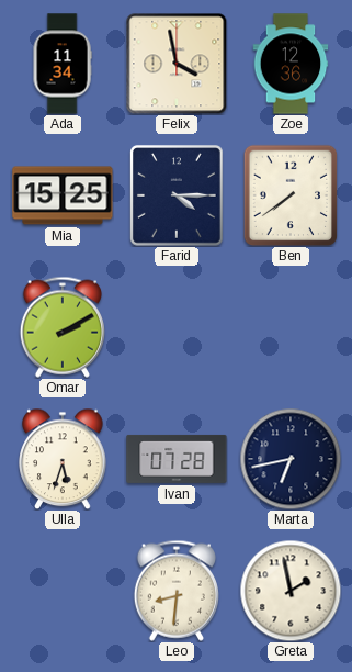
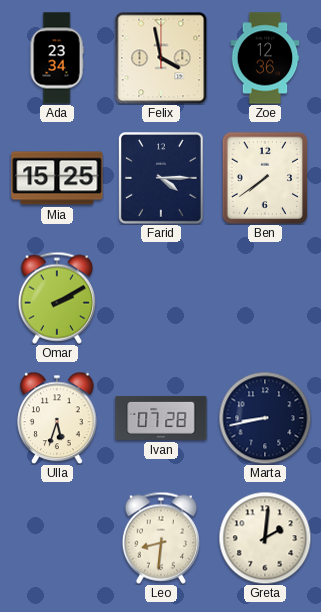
Ada: 11:34 -> 23:34 (57, 58)
Marta: 6:43 -> 8:43 (265, 418)
Greta: 1:58 -> 2:01 (265, 538)
